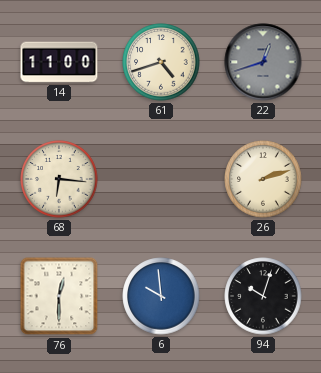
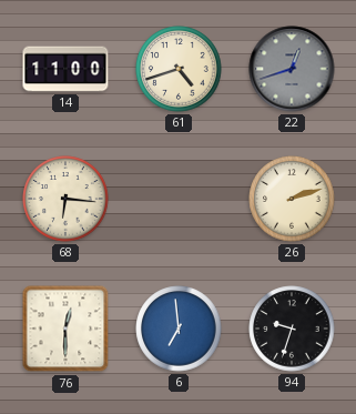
6: 9:59 -> 6:59 (179, 329)
94: 10:03 -> 9:33 (292, 329)
